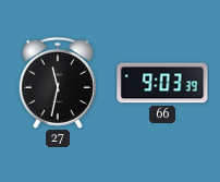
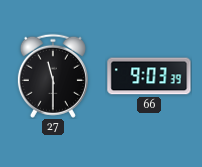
27: 11:32 -> 11:30 (53, 76)
